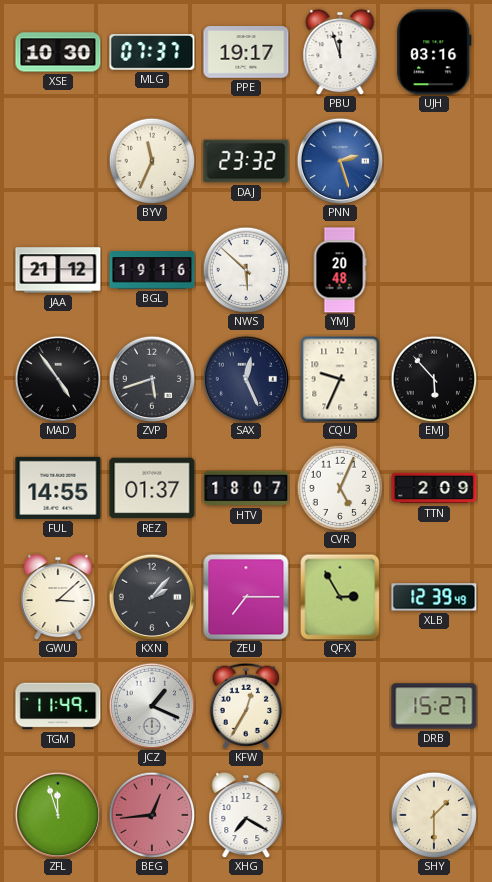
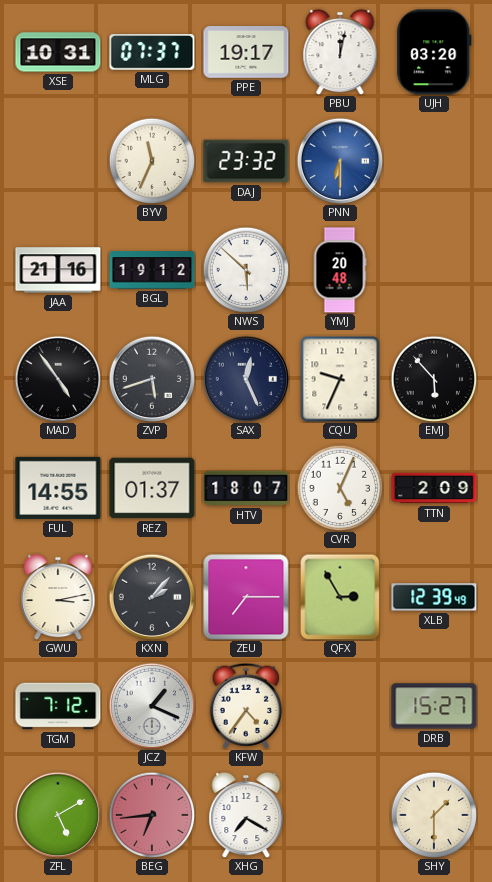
XSE: 10:30 -> 10:31 (58, 52)
PBU: 11:57 -> 12:02 (340, 52)
UJH: 03:16 -> 03:20 (434, 52)
PNN: 2:27 -> 6:30 (339, 160)
JAA: 21:12 -> 21:16 (58, 270)
BGL: 19:16 -> 19:12 (152, 270)
GWU: 3:08 -> 3:13 (58, 597)
TGM: 11:49 -> 7:12 (58, 706)
KFW: 12:35 -> 4:36 (246, 706)
ZFL: 11:57 -> 5:10 (57, 814)
BEG: 12:44 -> 6:44 (152, 815)
